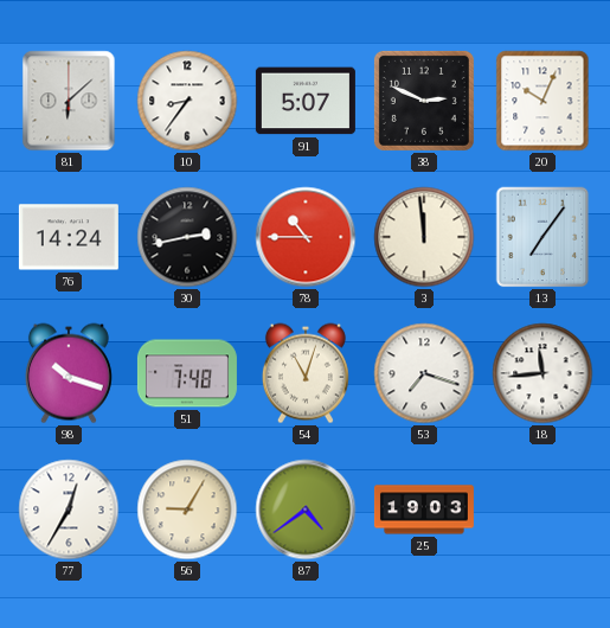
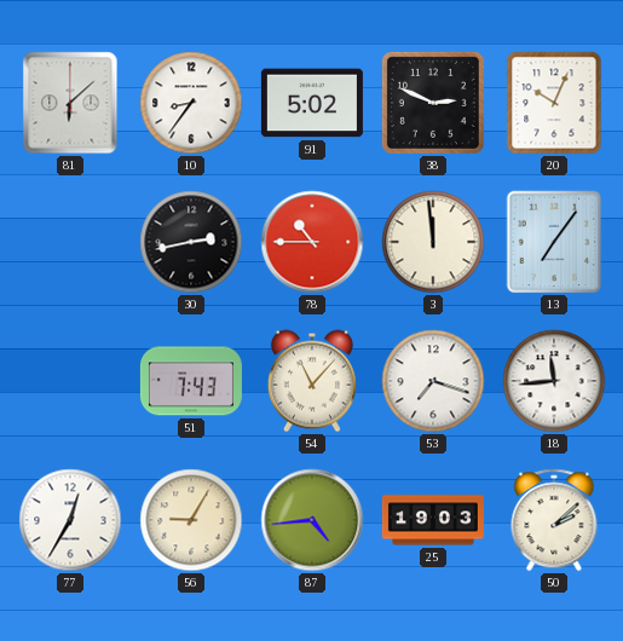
91: 5:07 -> 5:02 (312, 103)
76: 14:24 -> none (69, 237)
98: 10:18 -> none (69, 373)
51: 7:48 -> 7:43 (191, 381)
54: 11:03 -> 11:07 (312, 381)
87: 4:39 -> 4:44 (312, 520)
50: none -> 2:08 (554, 520)
